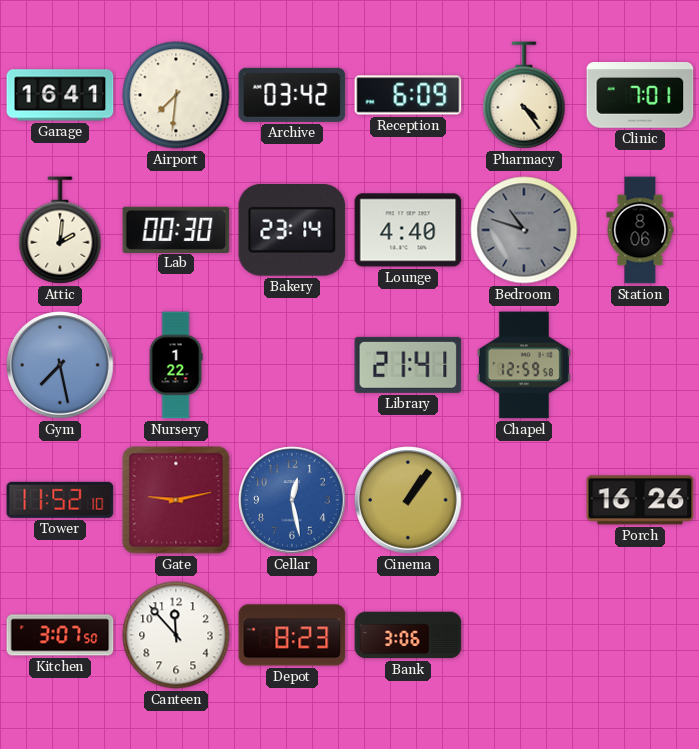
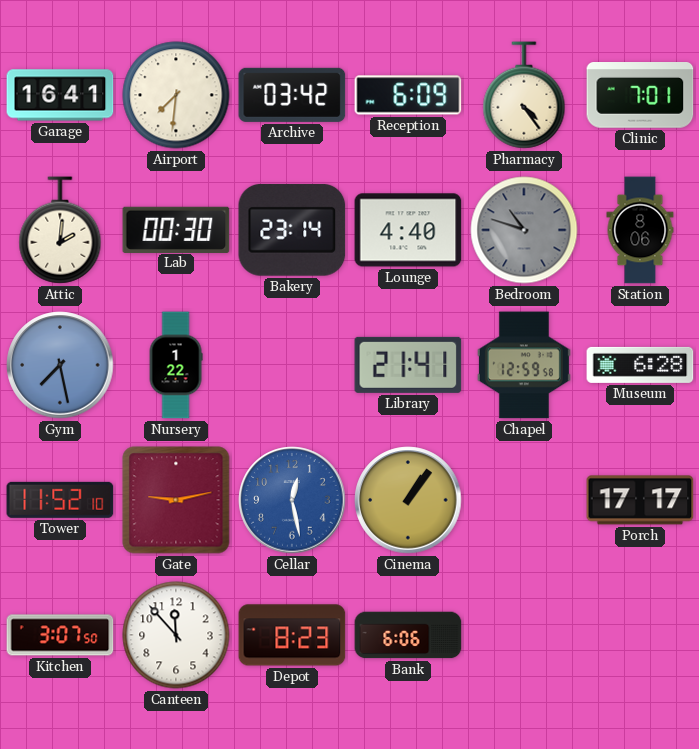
Museum: none -> 6:28 (640, 365)
Porch: 16:26 -> 17:17 (640, 500)
Bank: 3:06 -> 6:06 (408, 635)
